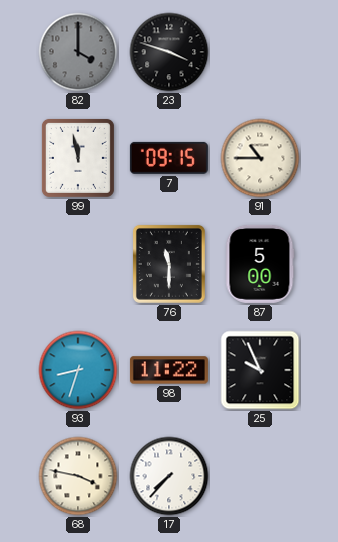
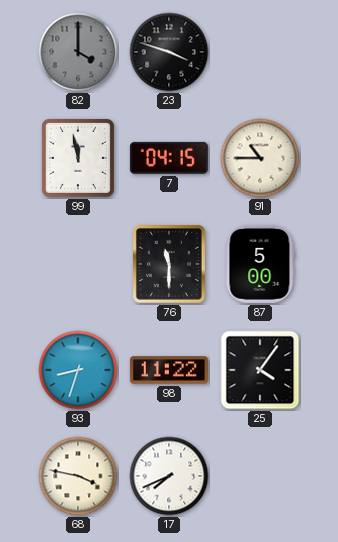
7: 09:15 -> 04:15 (169, 158)
25: 9:56 -> 4:06 (260, 370)
17: 7:37 -> 7:41 (169, 476)
